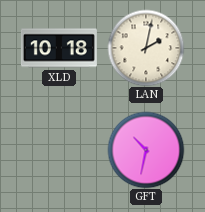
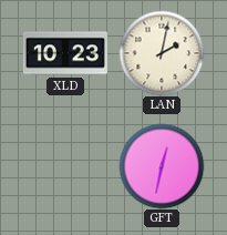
XLD: 10:18 -> 10:23 (65, 53)
GFT: 10:32 -> 12:32 (162, 166)
